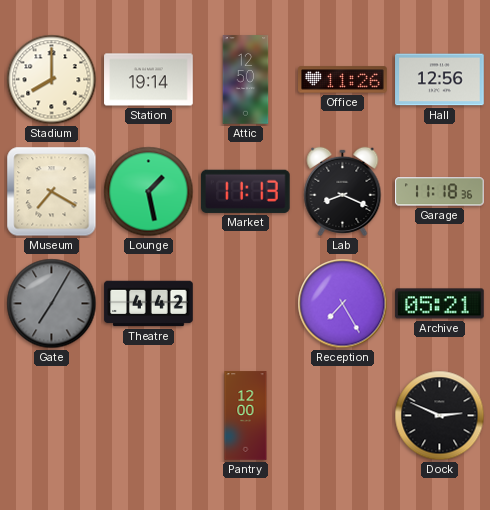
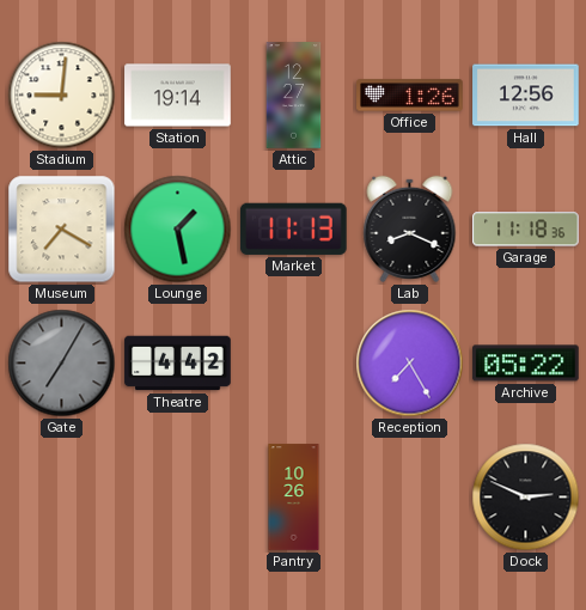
Stadium: 8:00 -> 9:01 (62, 96)
Attic: 12:50 -> 12:27 (294, 96)
Office: 11:26 -> 1:26 (410, 96)
Archive: 05:21 -> 05:22 (526, 364)
Pantry: 12:00 -> 10:26 (294, 498)
